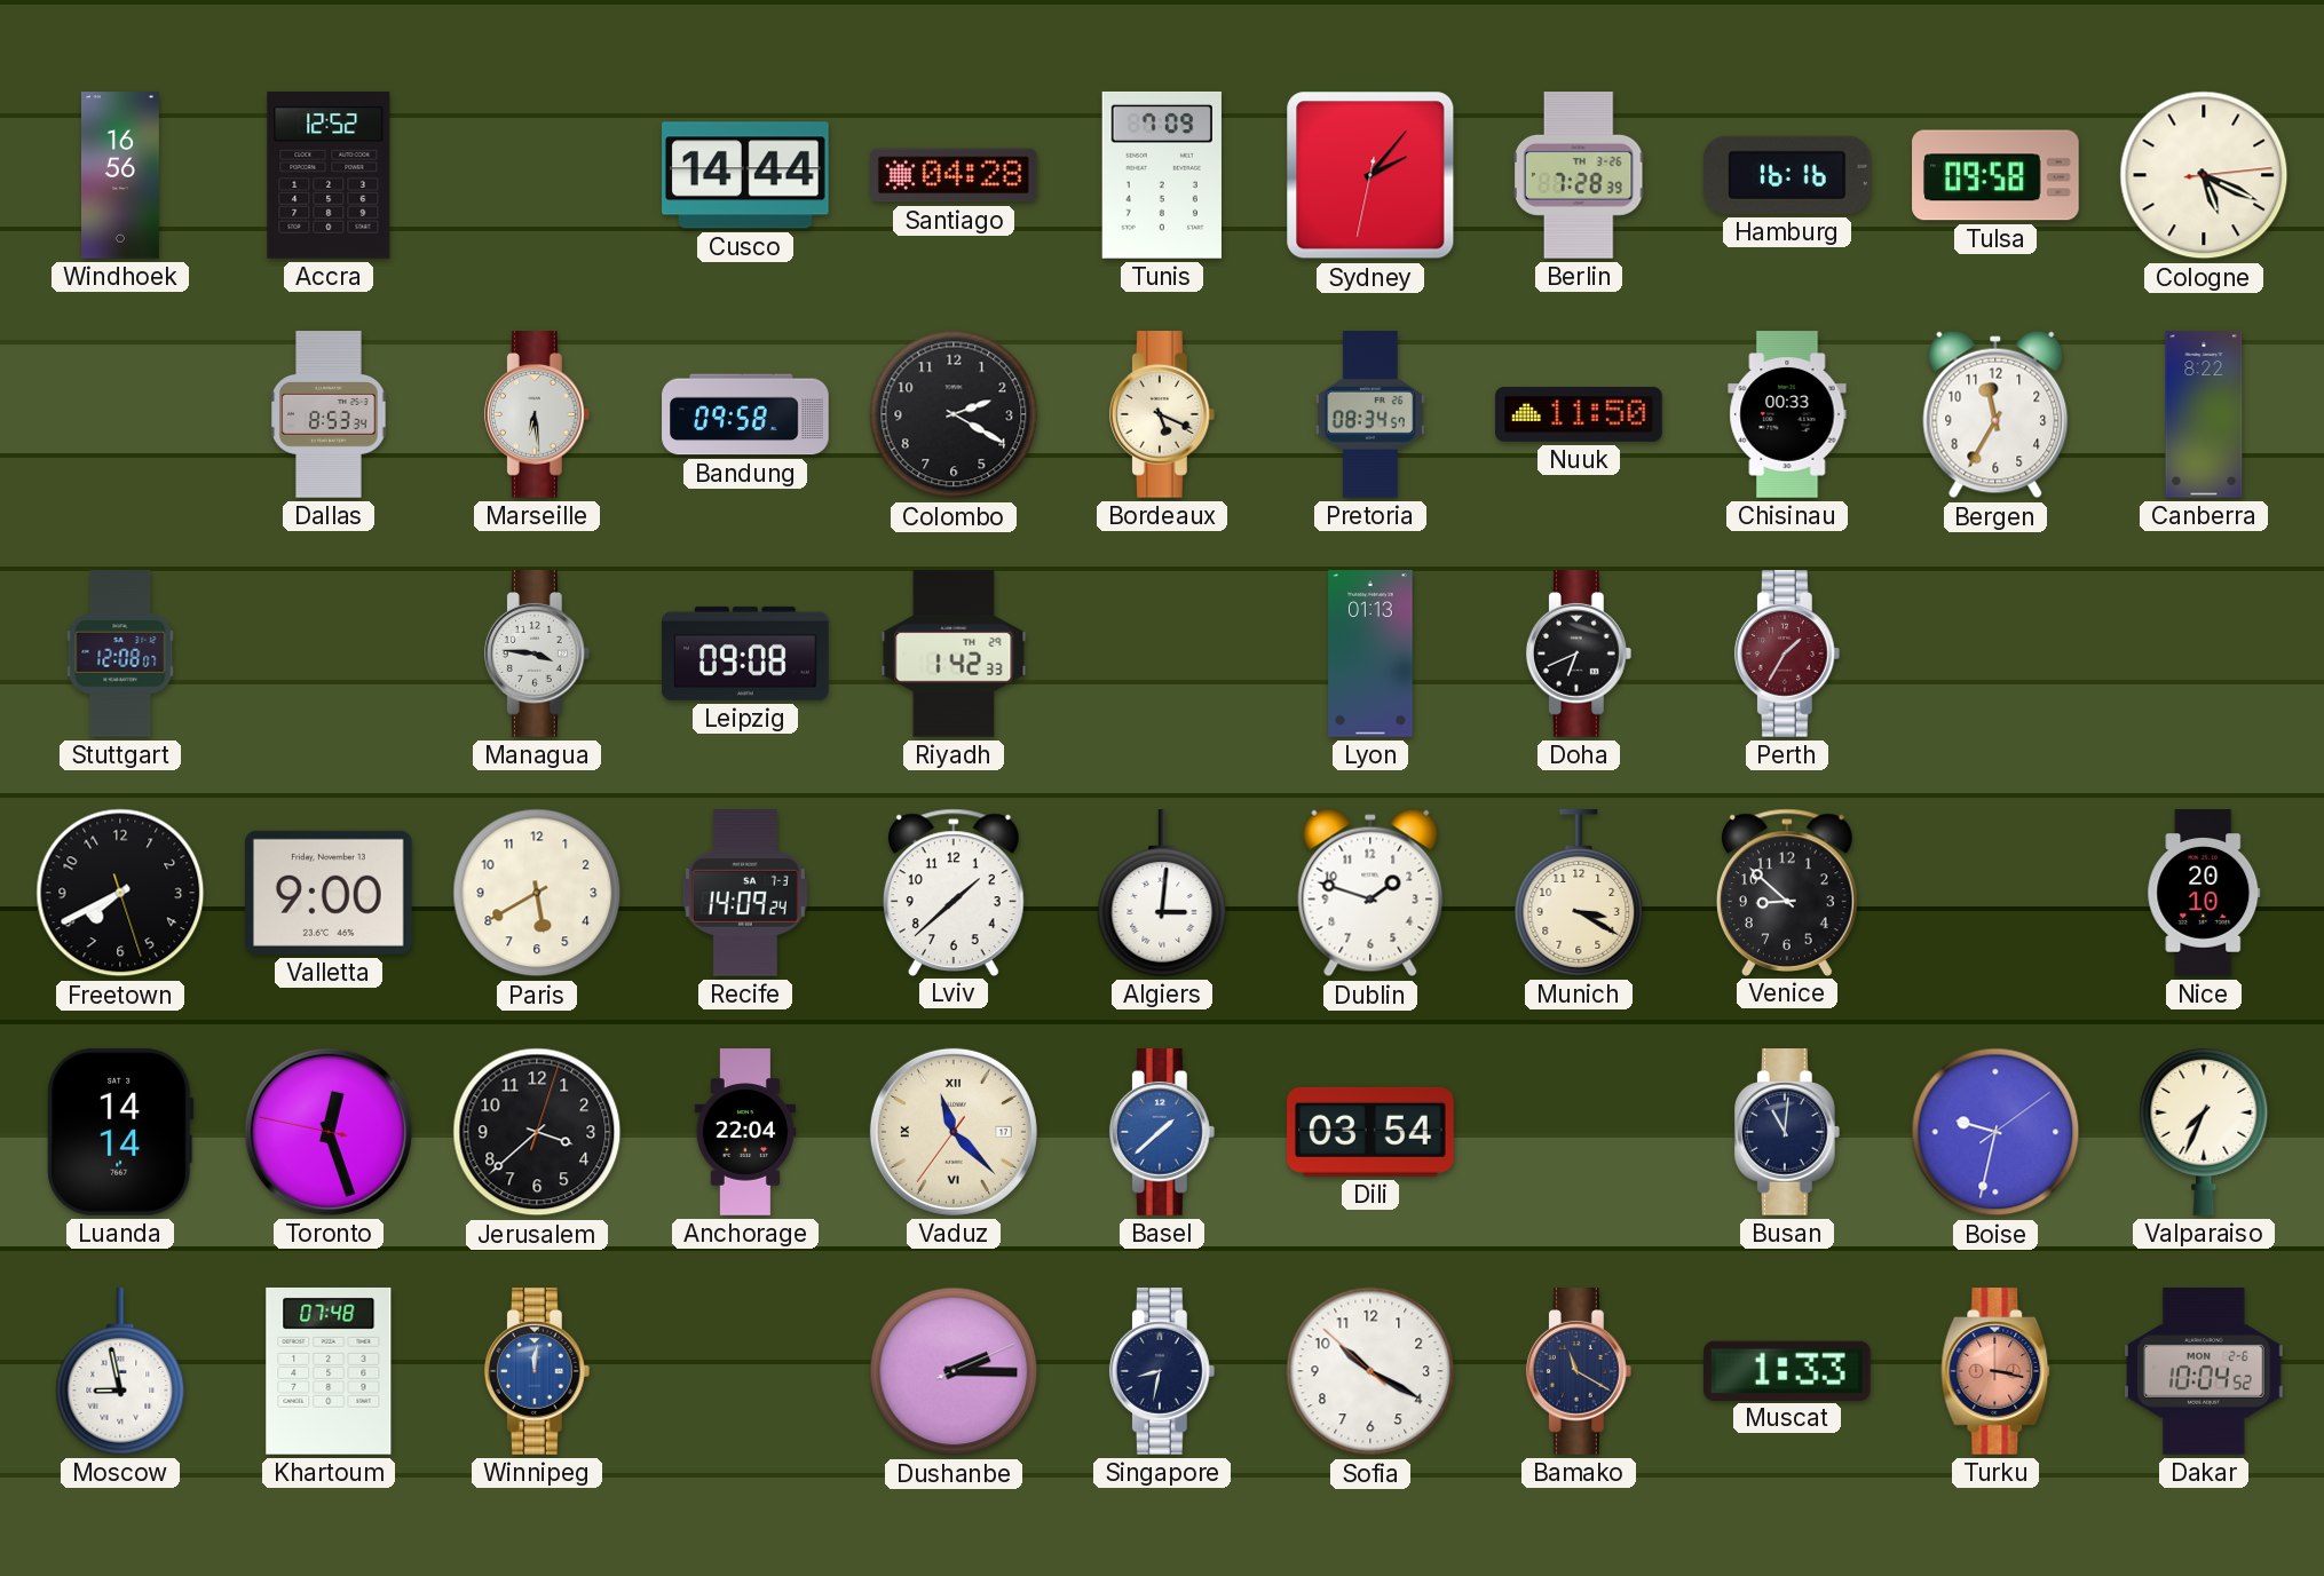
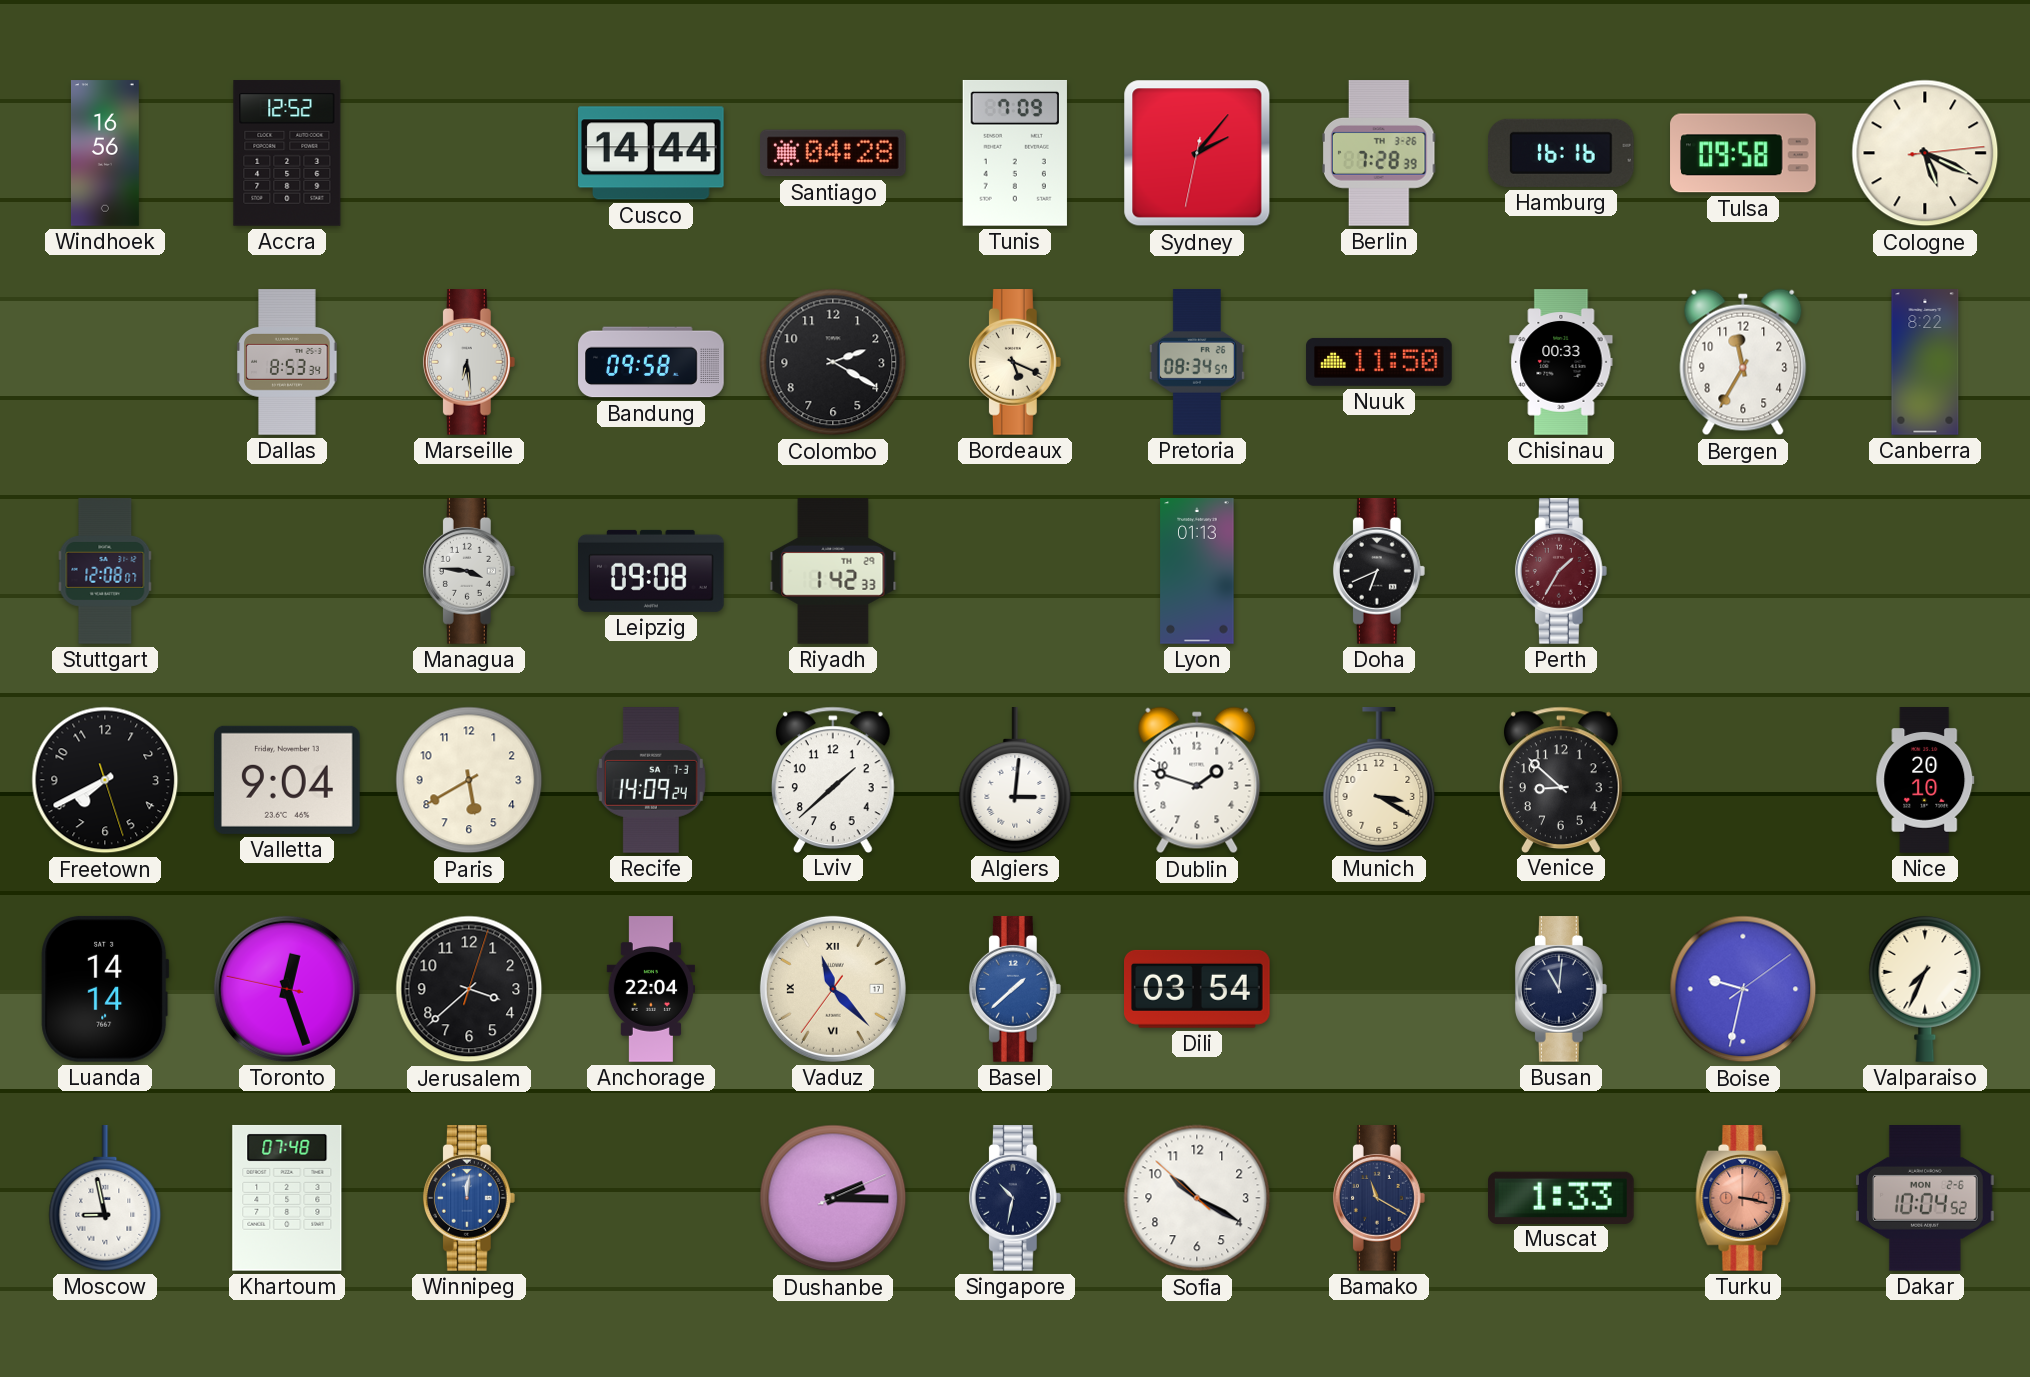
Valletta: 9:00 -> 9:04 (287, 780)
Singapore: 8:32 -> 10:32 (1015, 1198)
